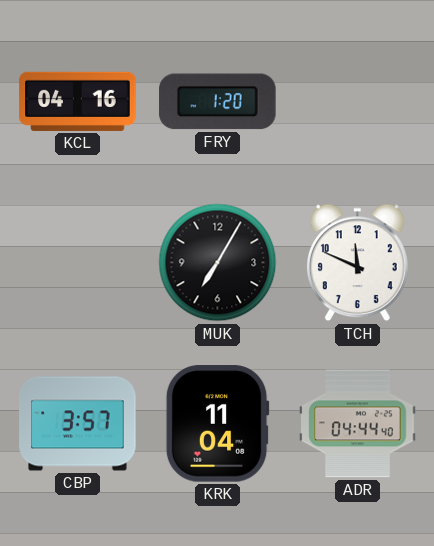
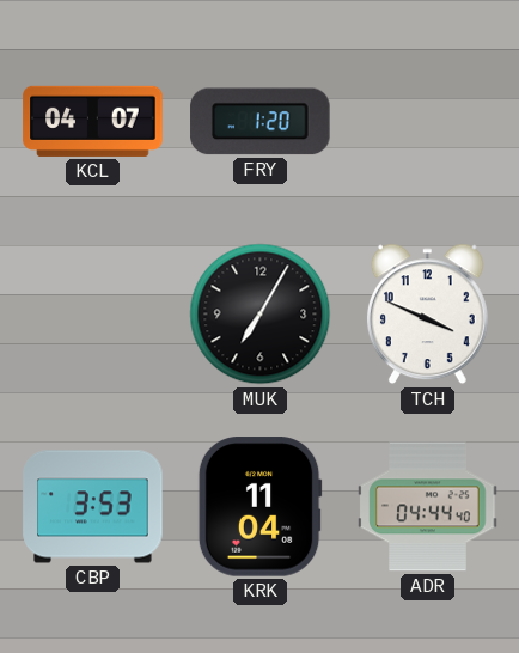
KCL: 04:16 -> 04:07 (93, 121)
TCH: 11:49 -> 3:49 (427, 315)
CBP: 3:57 -> 3:53 (93, 507)
